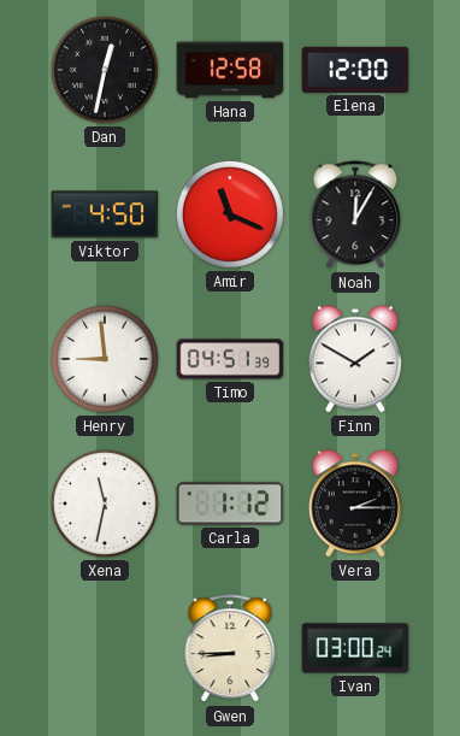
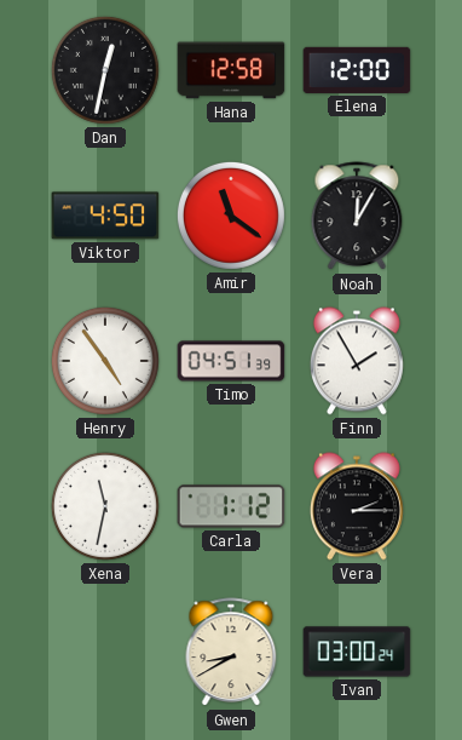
Amir: 11:19 -> 11:21 (231, 216)
Henry: 8:59 -> 4:54 (105, 361)
Finn: 1:50 -> 1:55 (357, 361)
Gwen: 8:45 -> 8:40 (231, 653)
